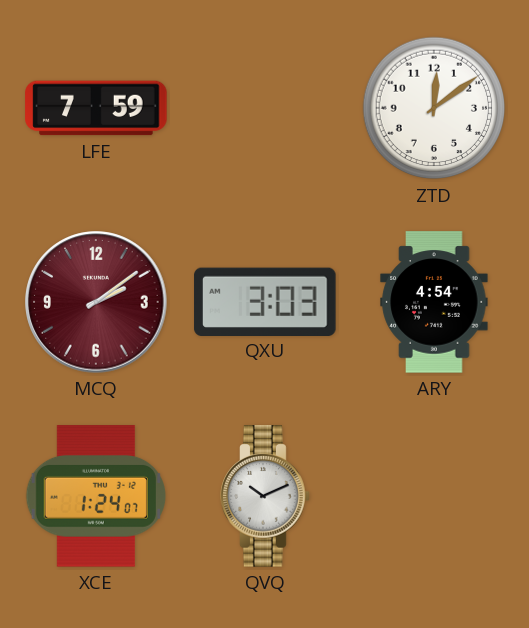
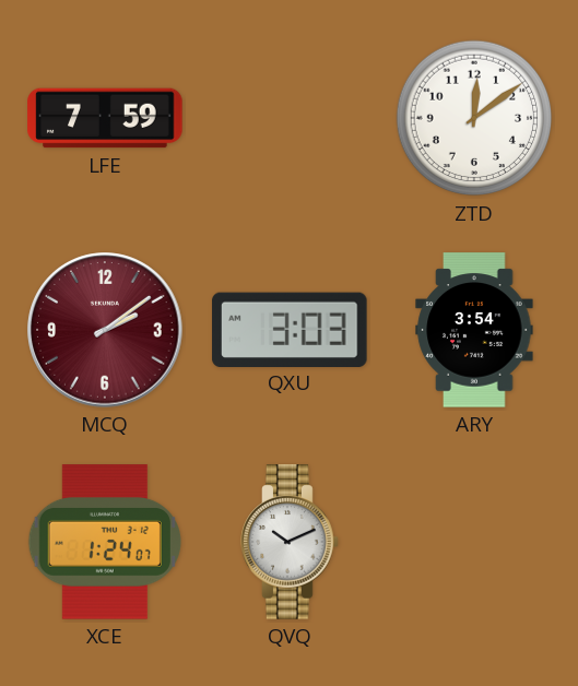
ARY: 4:54 -> 3:54 (474, 330)
